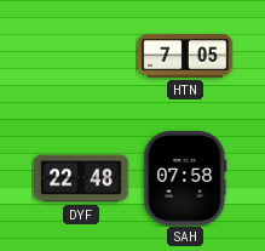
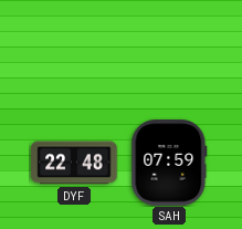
HTN: 7:05 -> none (185, 56)
SAH: 07:58 -> 07:59 (169, 163)
